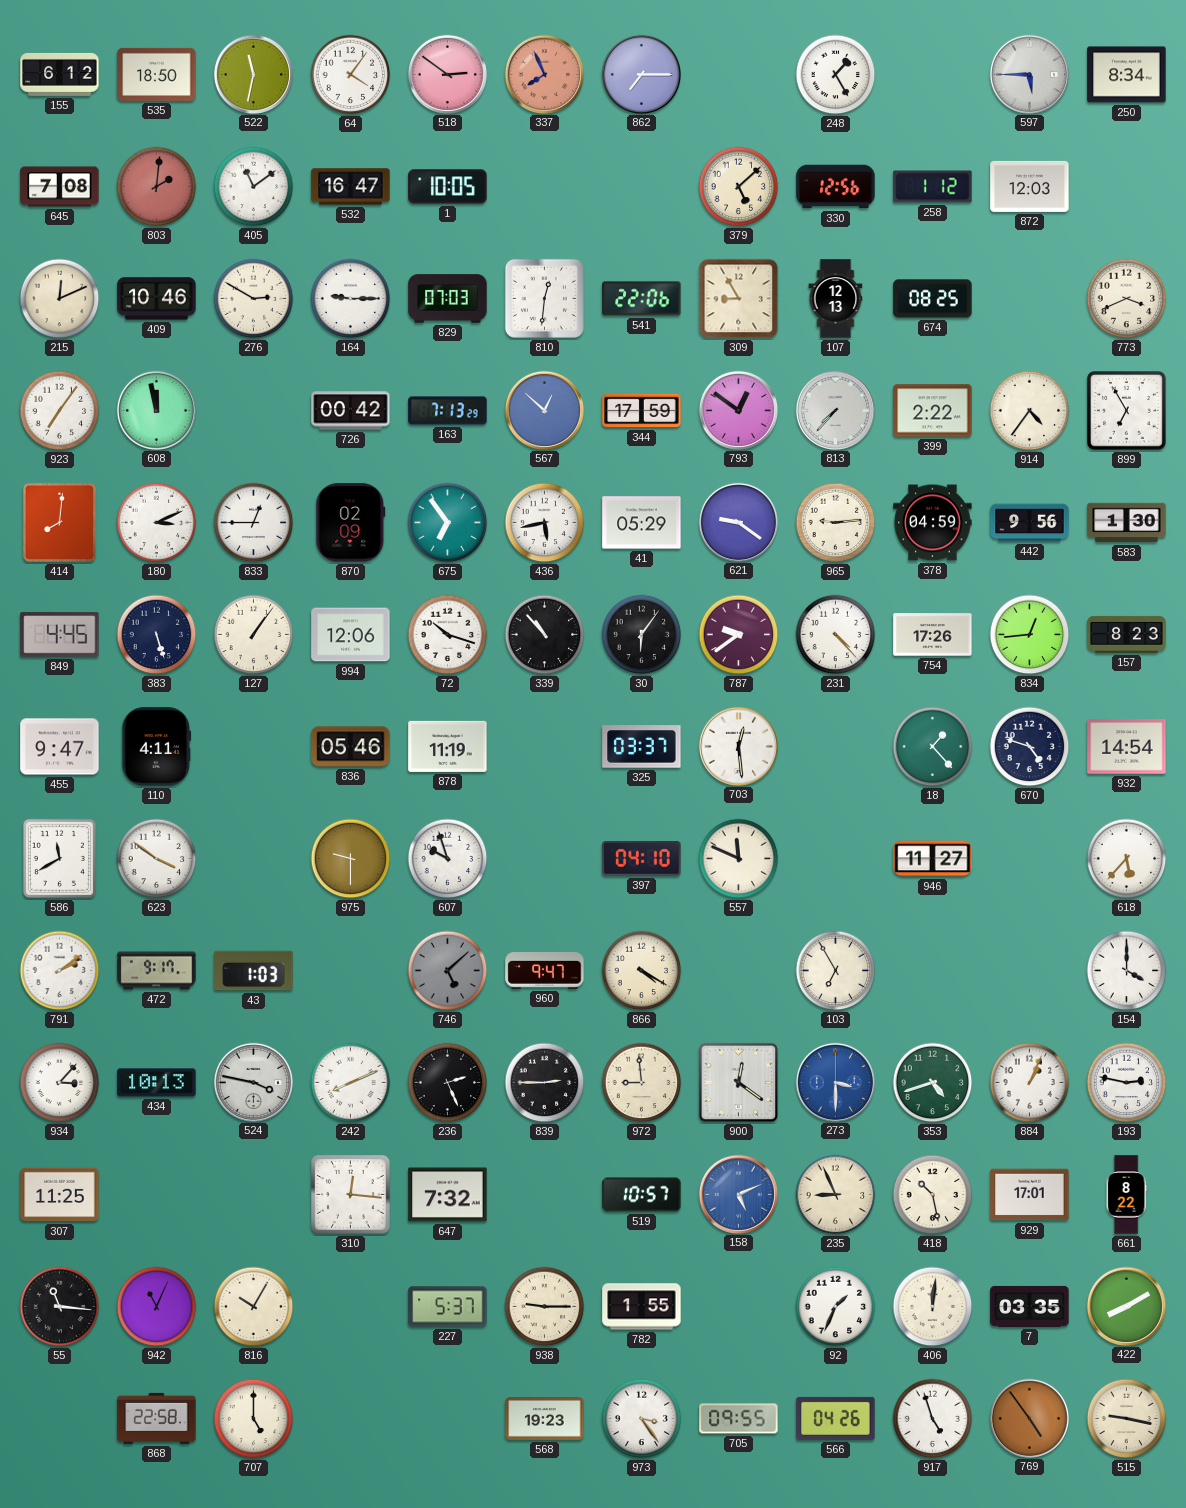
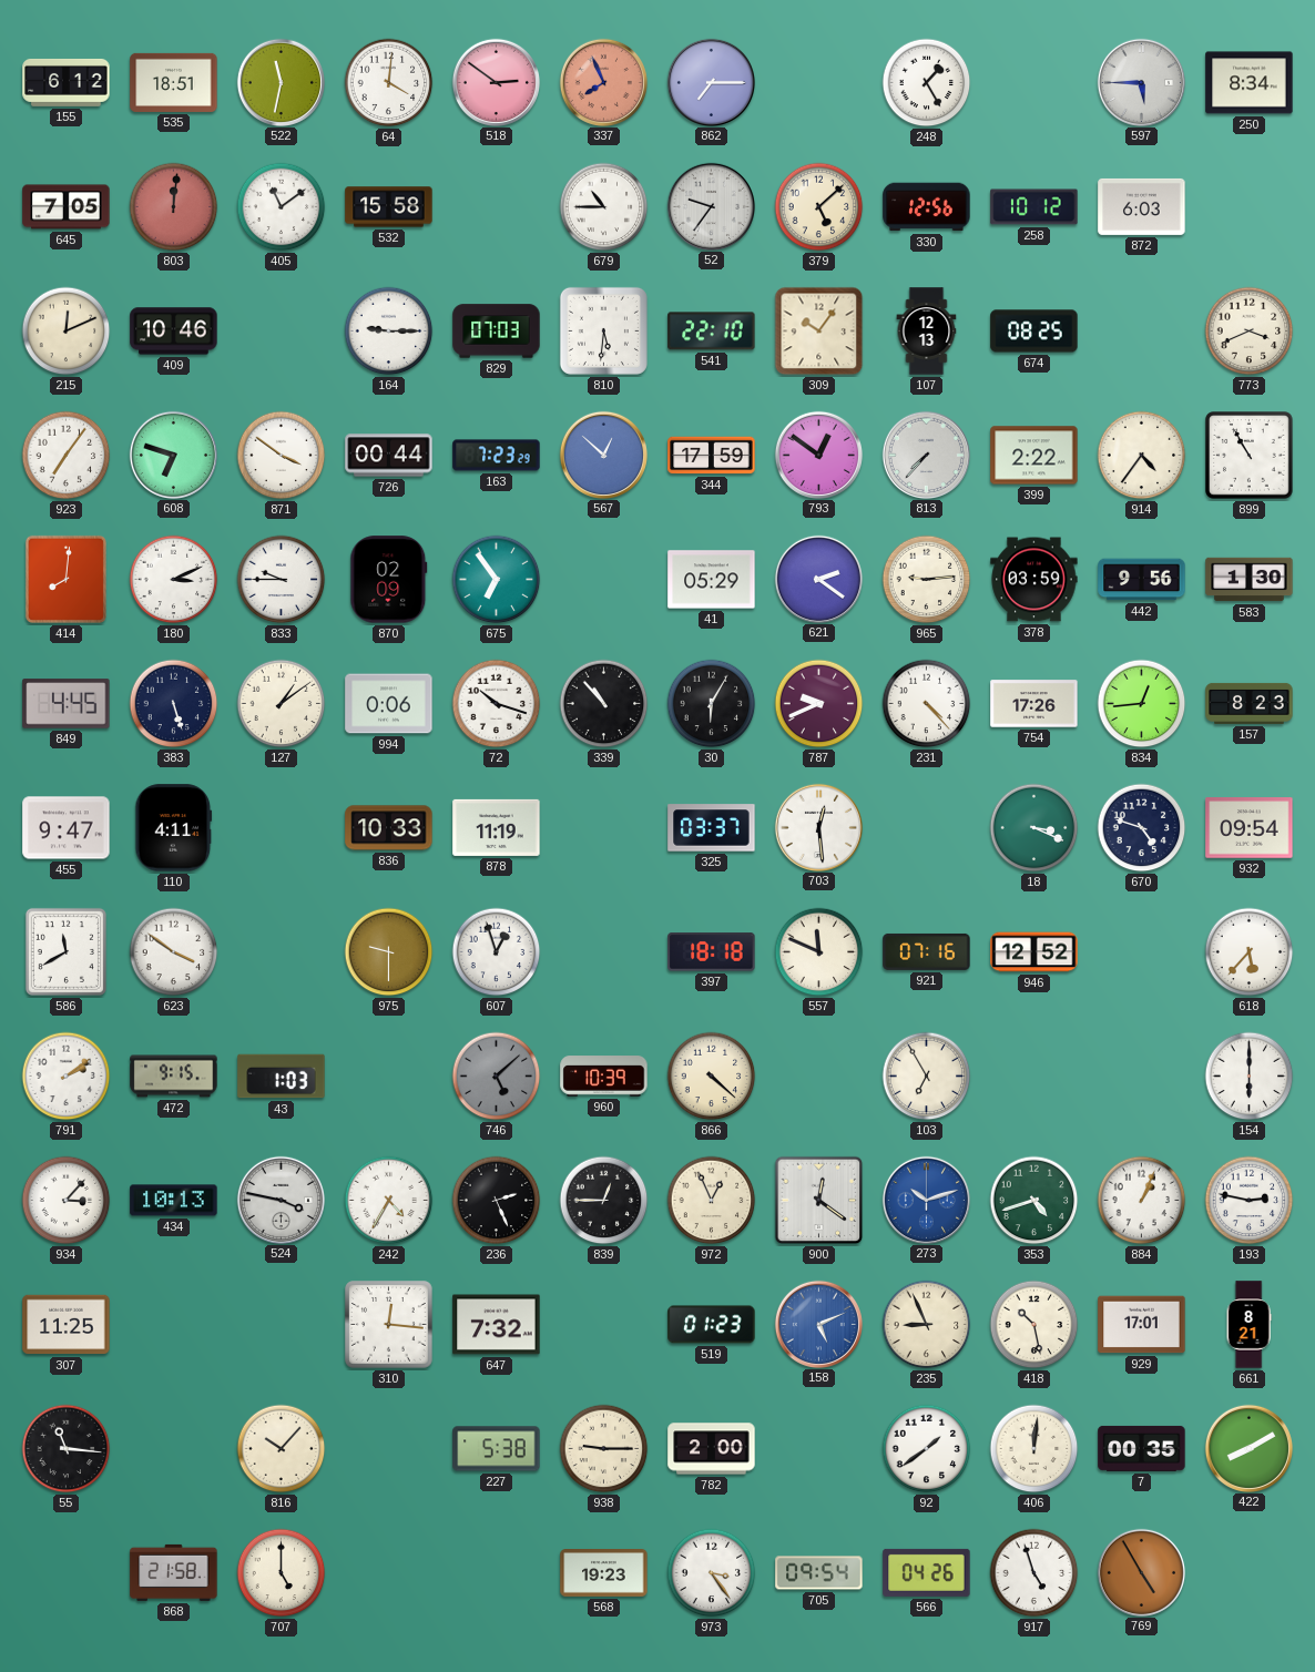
535: 18:50 -> 18:51 (174, 82)
64: 4:06 -> 4:01 (389, 83)
645: 7:08 -> 7:05 (67, 207)
803: 2:01 -> 12:01 (174, 207)
532: 16:47 -> 15:58 (389, 207)
1: 10:05 -> none (448, 187)
679: none -> 10:45 (604, 207)
52: none -> 9:36 (711, 206)
258: 1:12 -> 10:12 (1034, 207)
872: 12:03 -> 6:03 (1142, 206)
276: 2:50 -> none (254, 299)
810: 12:31 -> 5:31 (603, 330)
541: 22:06 -> 22:10 (712, 332)
309: 8:55 -> 10:06 (819, 332)
608: 11:58 -> 6:48 (173, 455)
871: none -> 3:51 (282, 456)
726: 00:42 -> 00:44 (389, 456)
163: 7:13 -> 7:23 (497, 456)
899: 6:55 -> 10:55 (1250, 456)
833: 12:45 -> 9:45 (282, 580)
436: 5:43 -> none (545, 523)
621: 9:21 -> 2:21 (818, 579)
378: 04:59 -> 03:59 (1034, 580)
127: 1:06 -> 1:09 (282, 704)
994: 12:06 -> 0:06 (389, 704)
30: 6:06 -> 6:05 (712, 704)
787: 9:39 -> 9:41 (819, 704)
836: 05:46 -> 10:33 (389, 828)
18: 1:23 -> 3:19 (1034, 828)
932: 14:54 -> 09:54 (1250, 828)
607: 9:57 -> 12:57 (497, 952)
397: 04:10 -> 18:18 (712, 952)
921: none -> 07:16 (927, 951)
946: 11:27 -> 12:52 (1034, 952)
472: 9:17 -> 9:15 (174, 1077)
960: 9:47 -> 10:39 (604, 1077)
866: 4:20 -> 4:22 (712, 1077)
154: 4:00 -> 6:00 (1250, 1077)
242: 8:11 -> 4:35 (389, 1201)
839: 2:45 -> 12:45 (604, 1201)
972: 8:59 -> 12:56 (712, 1201)
273: 3:30 -> 10:12 (926, 1200)
519: 10:57 -> 01:23 (712, 1325)
661: 8:22 -> 8:21 (1248, 1325)
942: 11:04 -> none (157, 1307)
816: 10:05 -> 10:07 (282, 1449)
227: 5:37 -> 5:38 (497, 1449)
782: 1:55 -> 2:00 (712, 1449)
92: 1:34 -> 1:39 (927, 1449)
7: 03:35 -> 00:35 (1142, 1448)
868: 22:58 -> 21:58 (174, 1572)
705: 09:55 -> 09:54 (819, 1573)
769: 4:54 -> 4:55 (1141, 1572)
515: 9:17 -> none (1127, 1419)
